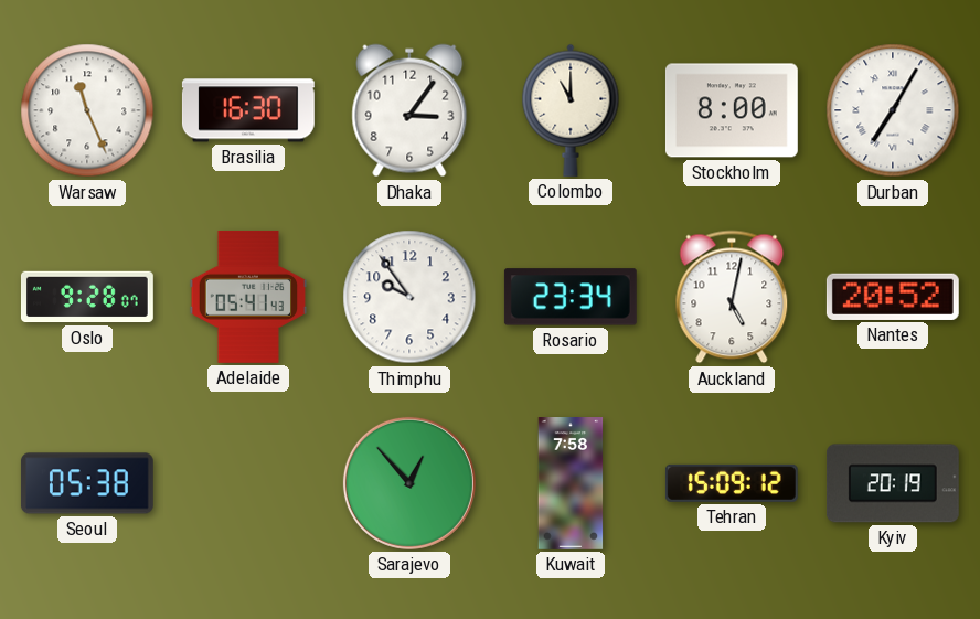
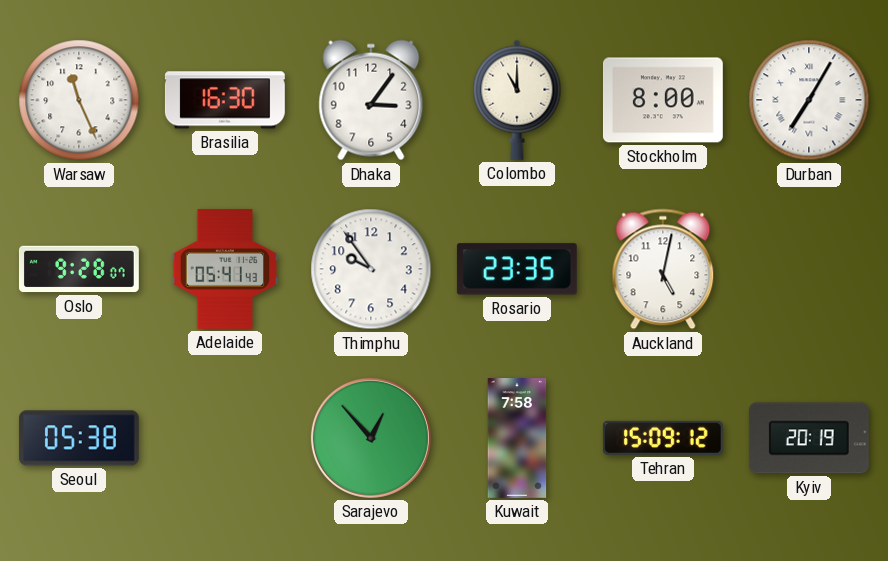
Rosario: 23:34 -> 23:35 (517, 269)
Nantes: 20:52 -> none (893, 297)
